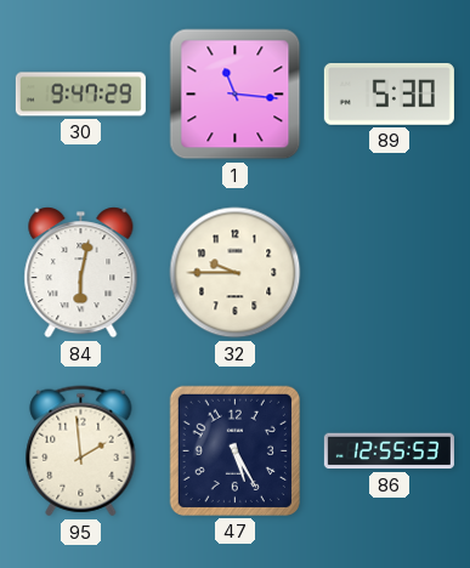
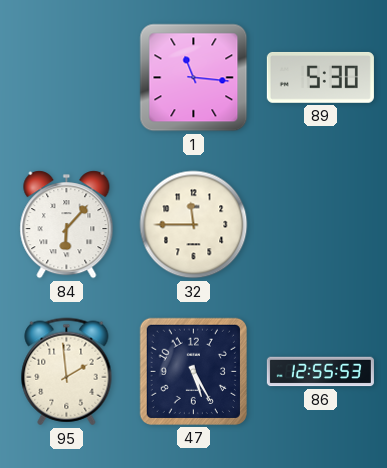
30: 9:47 -> none (80, 95)
84: 6:02 -> 6:07 (67, 225)
32: 9:45 -> 11:45 (194, 225)
